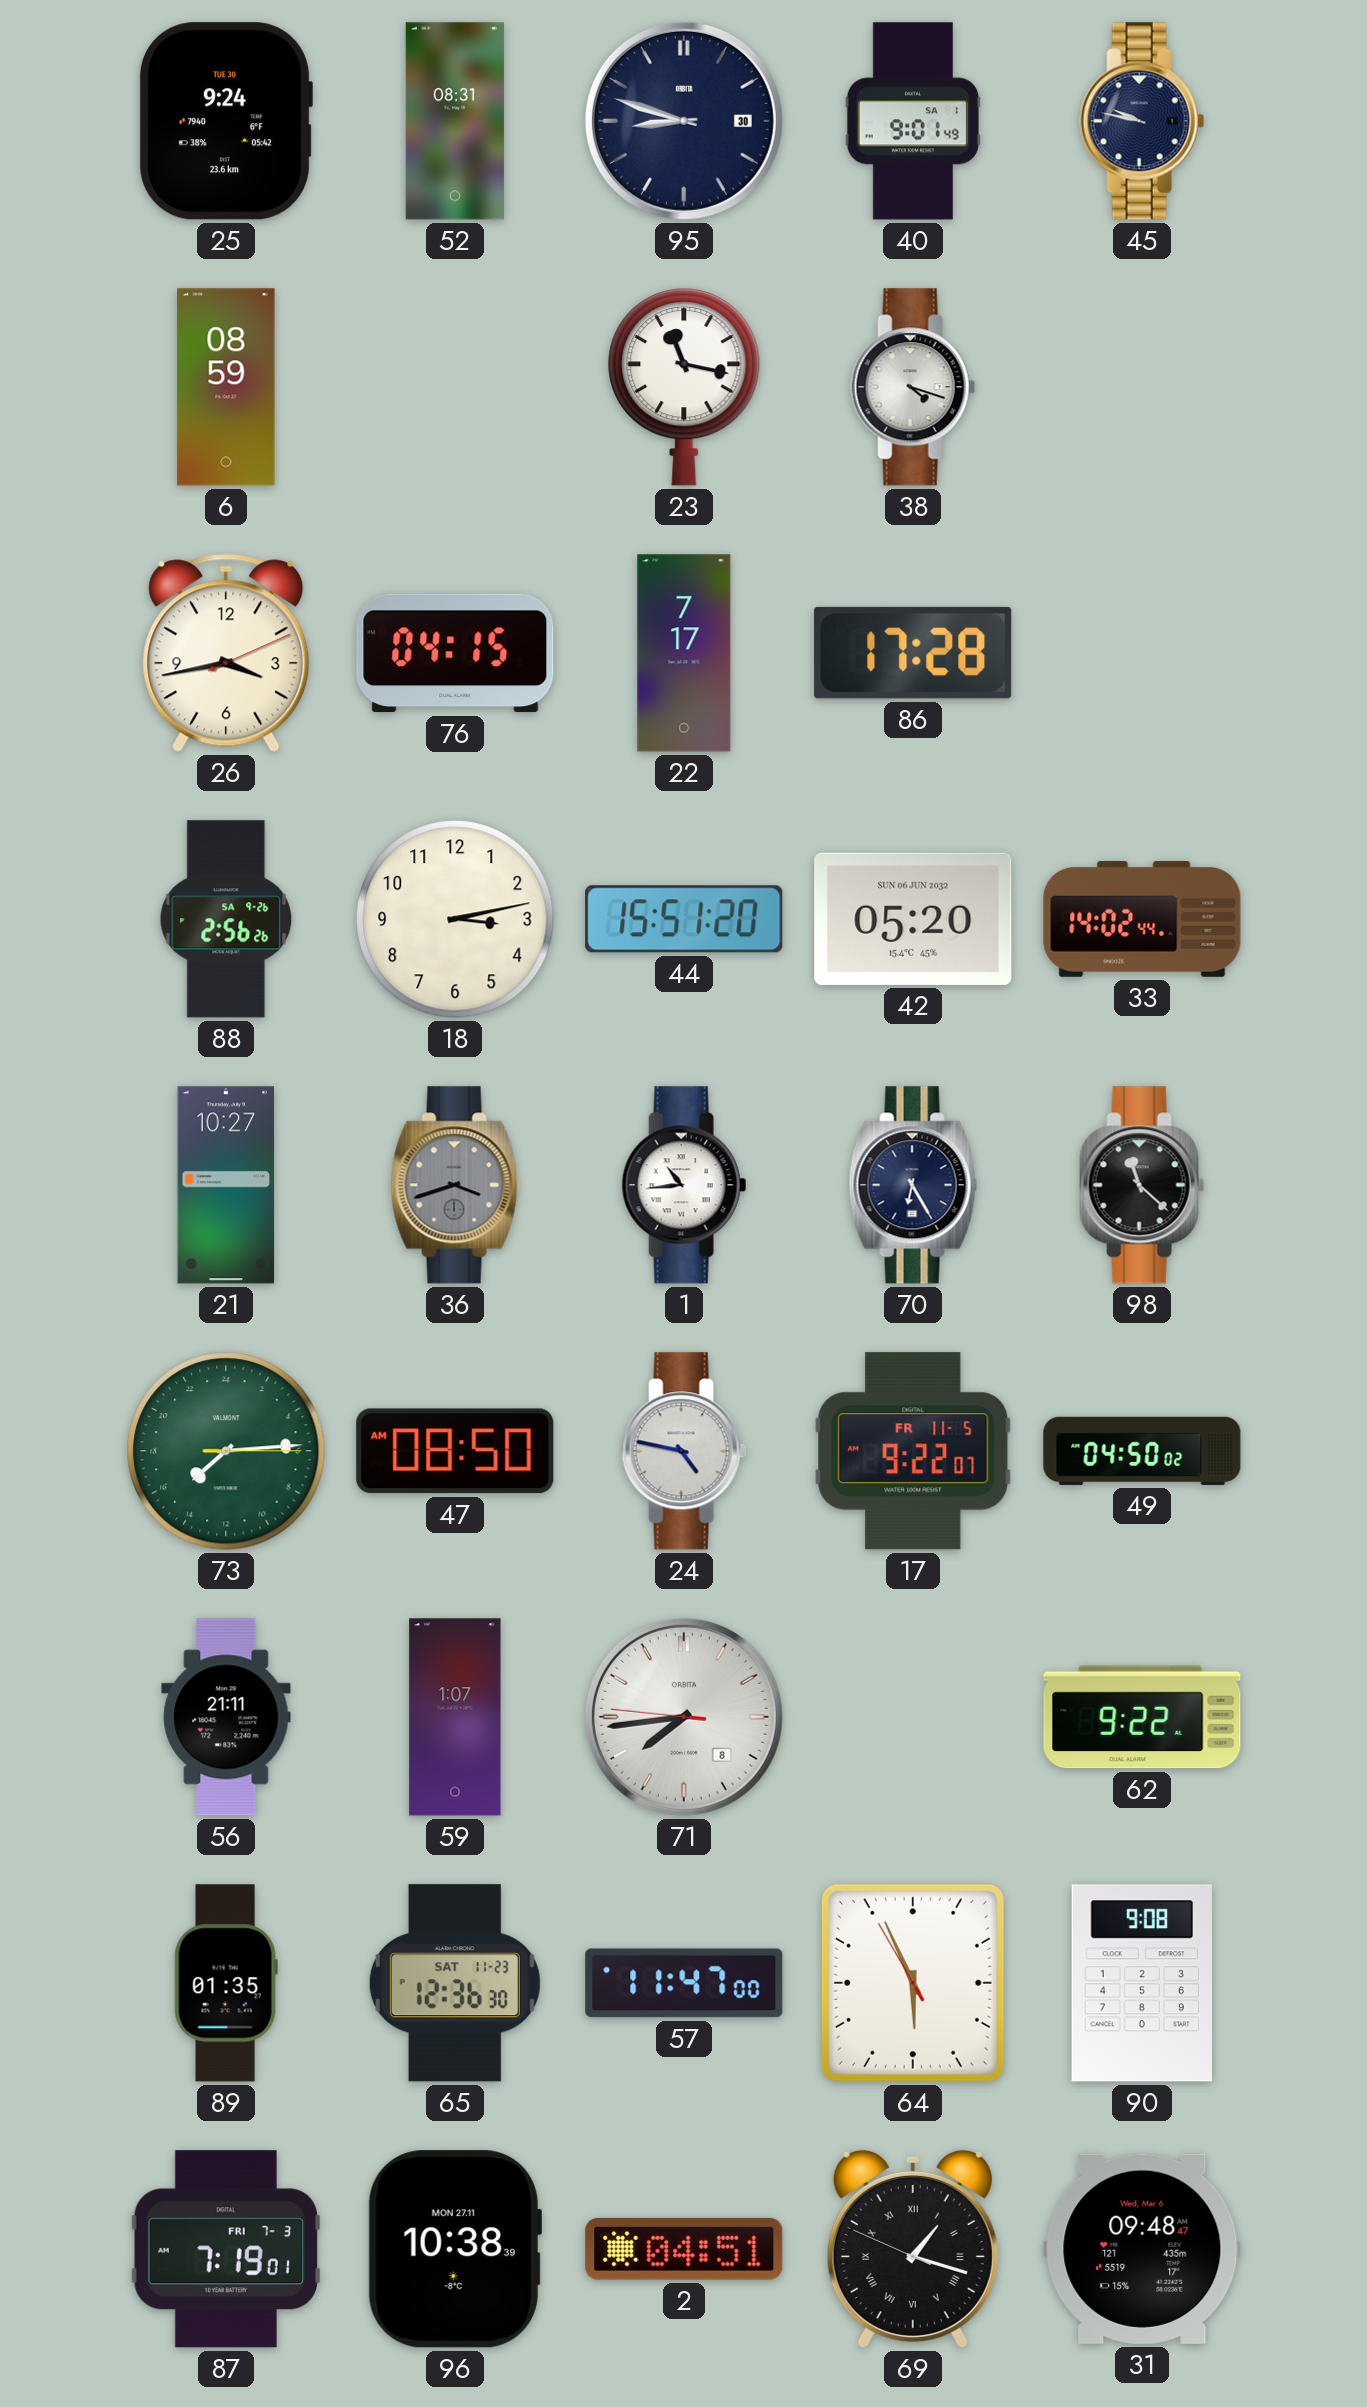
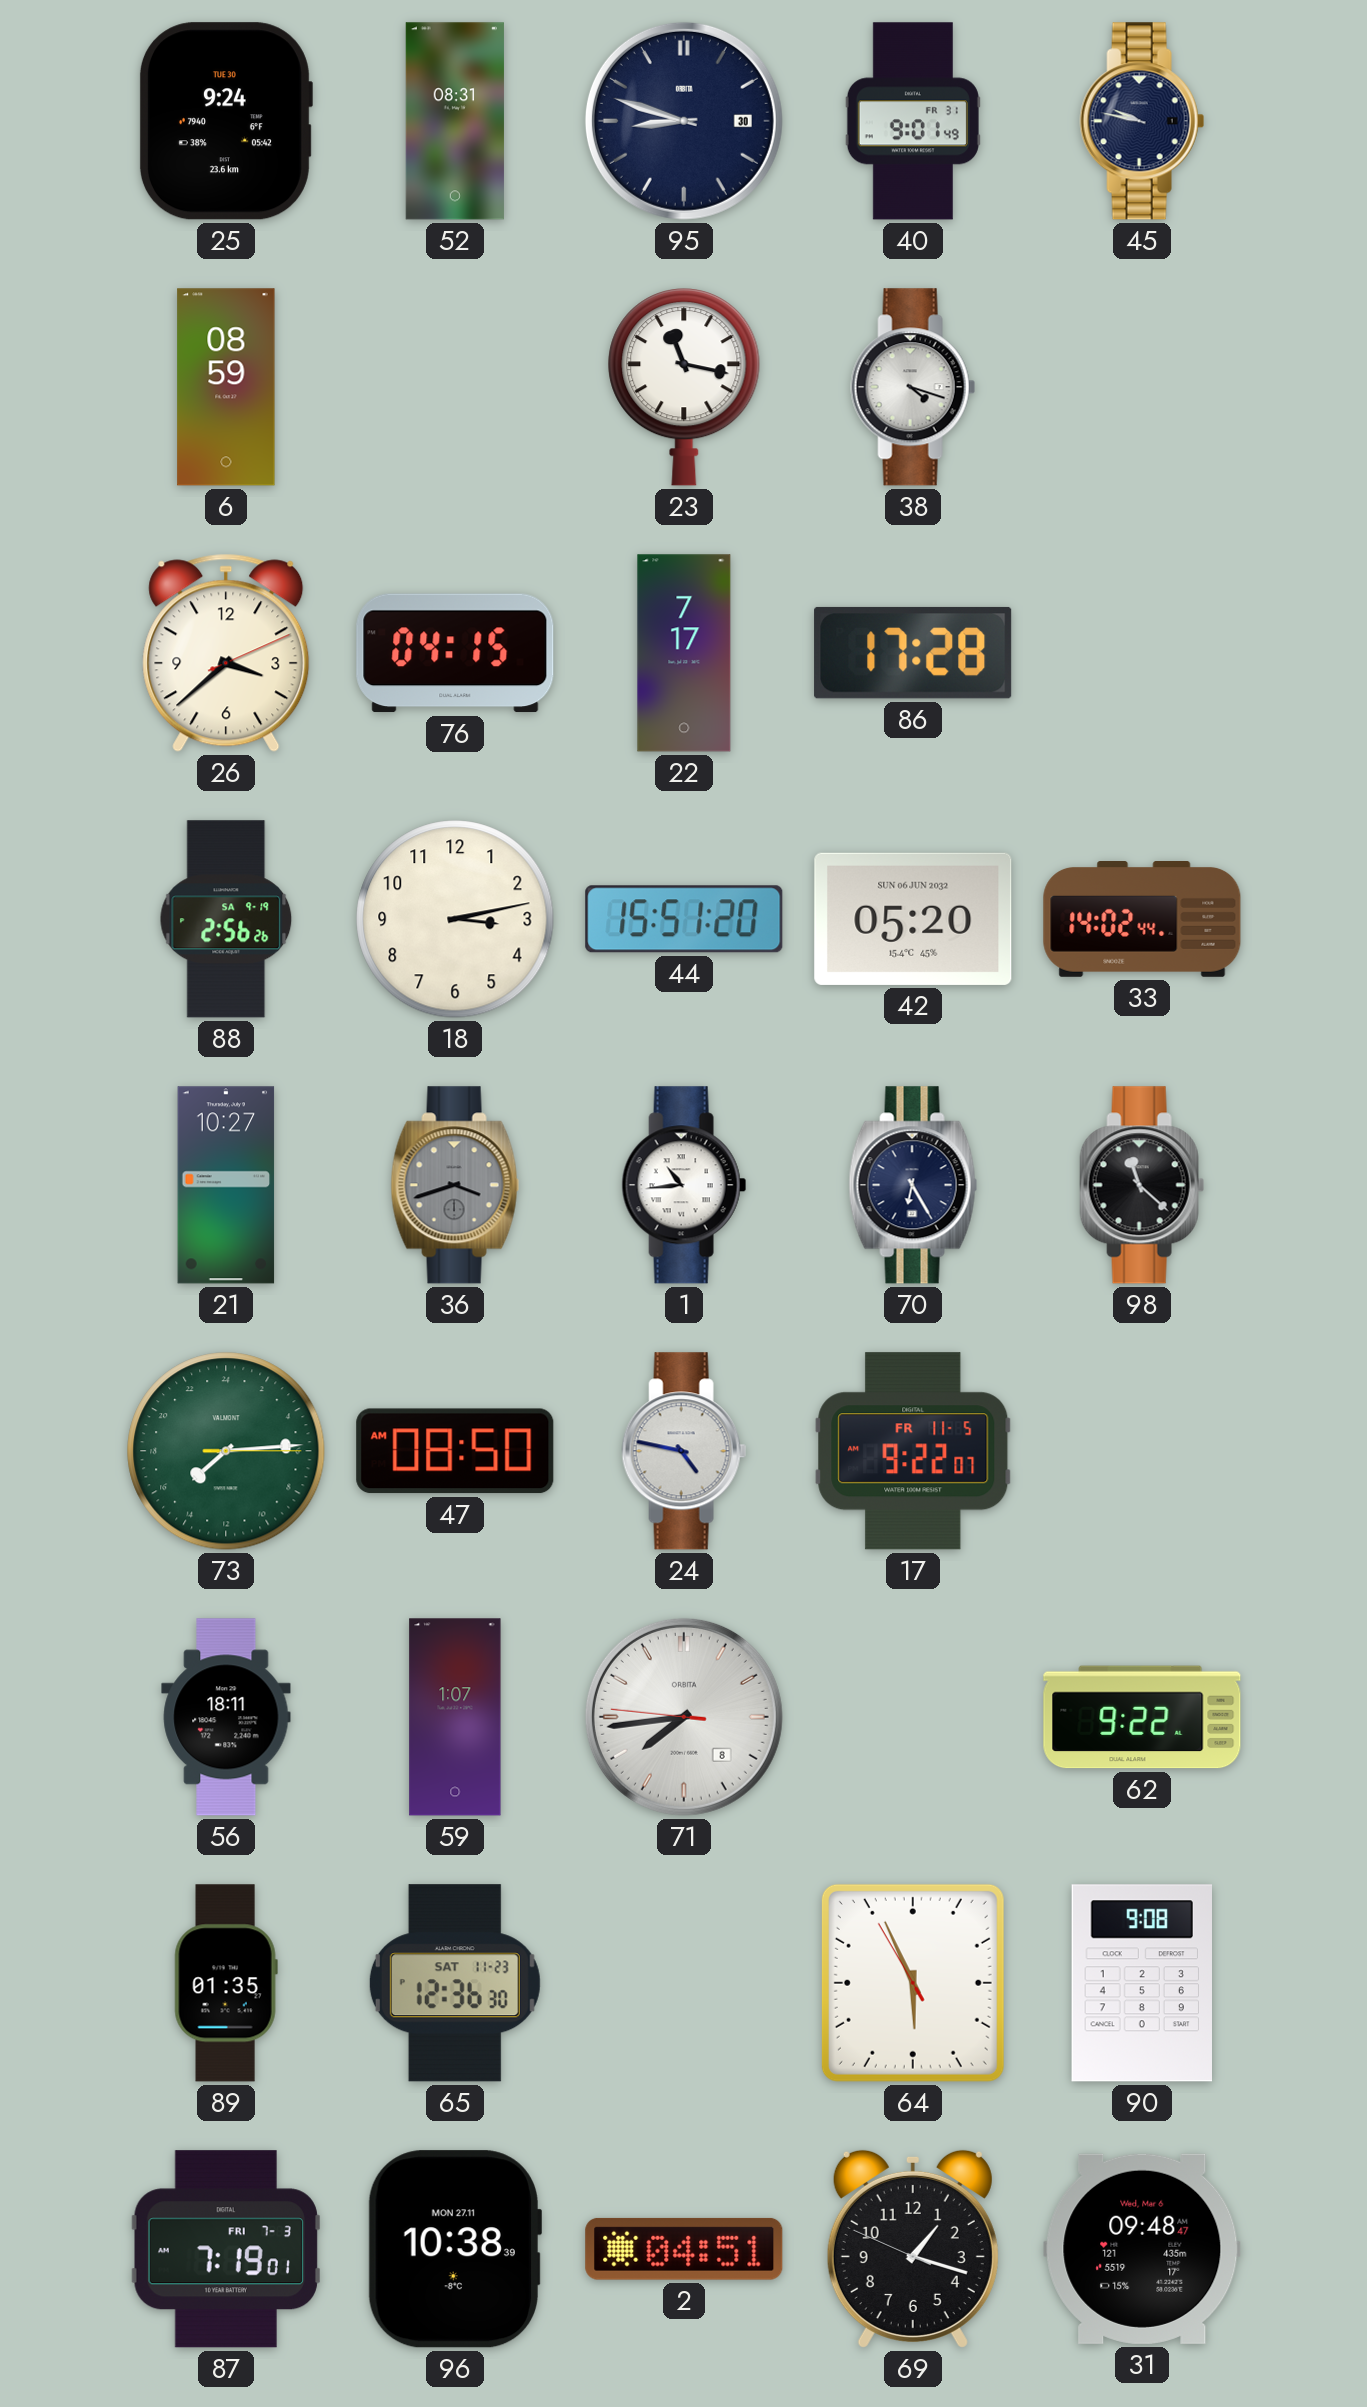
40 date: SA 1 -> FR 31 (913, 121)
26: 3:43 -> 3:38 (226, 653)
88 date: SA 9-26 -> SA 9-19 (226, 919)
49: 04:50 -> none (1142, 1451)
56: 21:11 -> 18:11 (226, 1717)
57: 11:47 -> none (684, 1983)
69 numerals: Roman -> Arabic (913, 2249)
